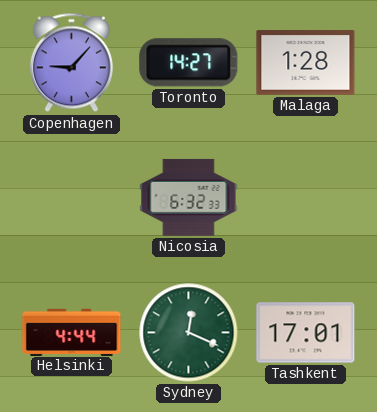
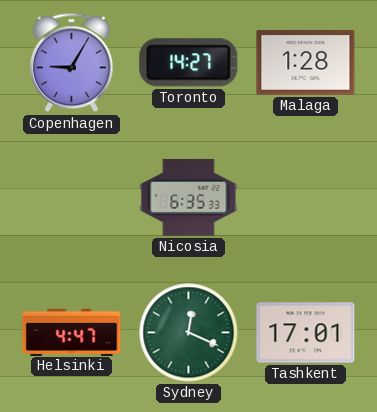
Copenhagen: 9:07 -> 9:05 (71, 63)
Nicosia: 6:32 -> 6:35 (189, 197)
Helsinki: 4:44 -> 4:47 (72, 332)
